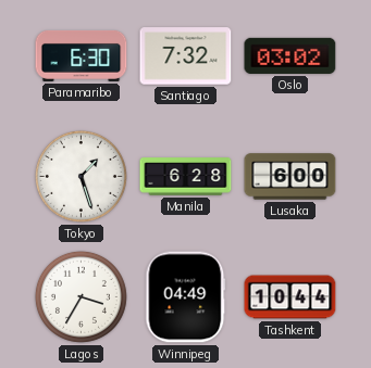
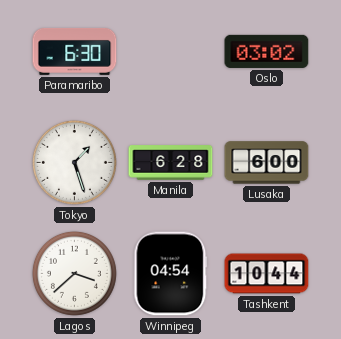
Santiago: 7:32 -> none (186, 56)
Lagos: 3:35 -> 3:38 (74, 273)
Winnipeg: 04:49 -> 04:54 (171, 274)
